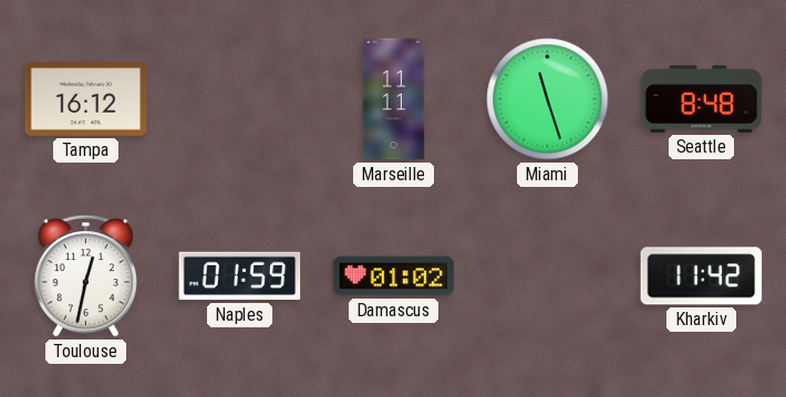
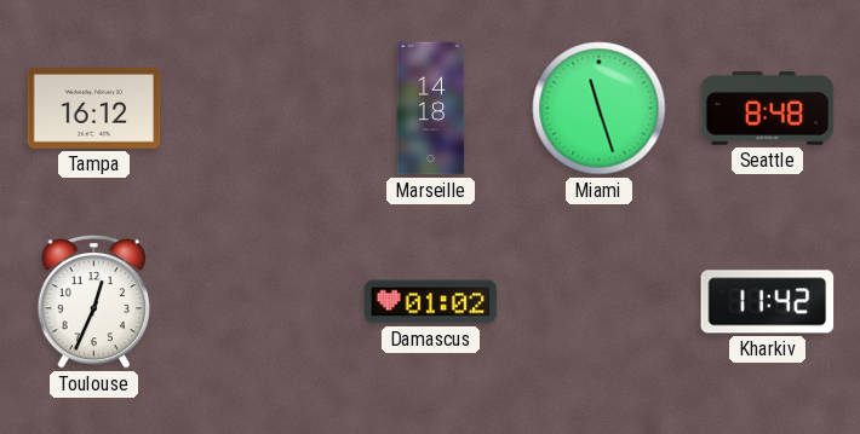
Marseille: 11:11 -> 14:18 (431, 109)
Toulouse: 12:32 -> 12:34 (94, 301)
Naples: 01:59 -> none (240, 276)
